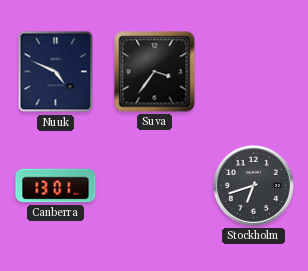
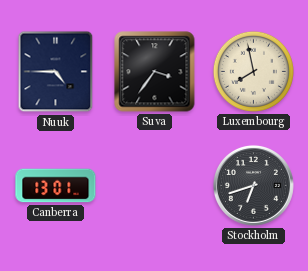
Nuuk: 4:49 -> 4:45 (56, 72)
Luxembourg: none -> 7:58 (253, 71)
